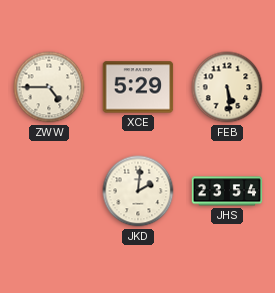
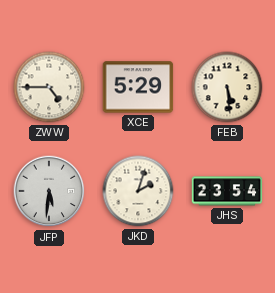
JFP: none -> 5:31 (49, 191)
JKD: 2:01 -> 2:03 (138, 191)
